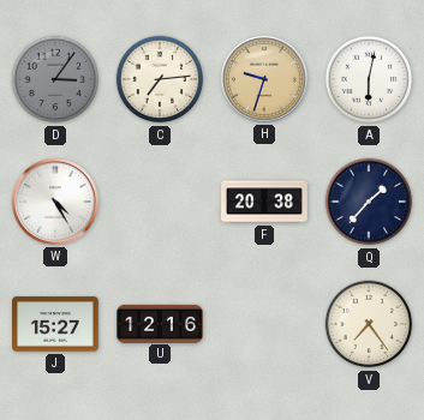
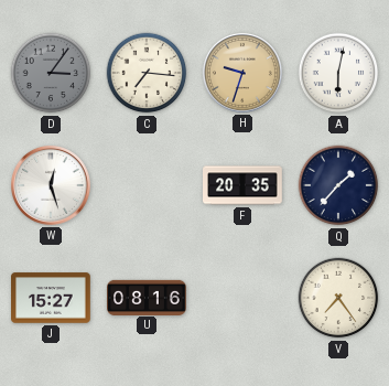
C: 7:14 -> 7:16 (147, 73)
W: 4:25 -> 12:27 (51, 185)
F: 20:38 -> 20:35 (242, 185)
U: 12:16 -> 08:16 (147, 297)
